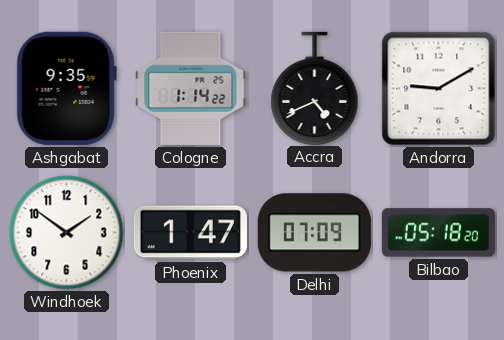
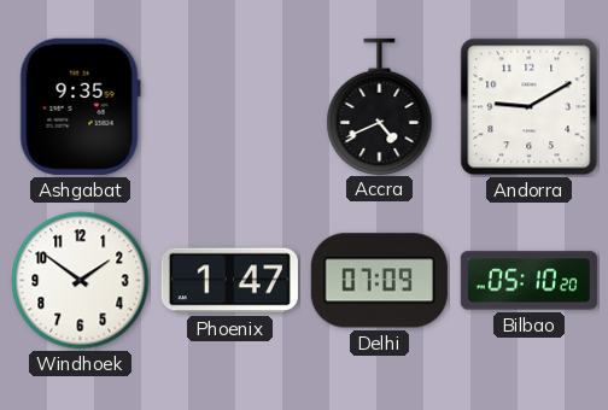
Cologne: 1:14 -> none (191, 88)
Bilbao: 05:18 -> 05:10 (528, 281)
